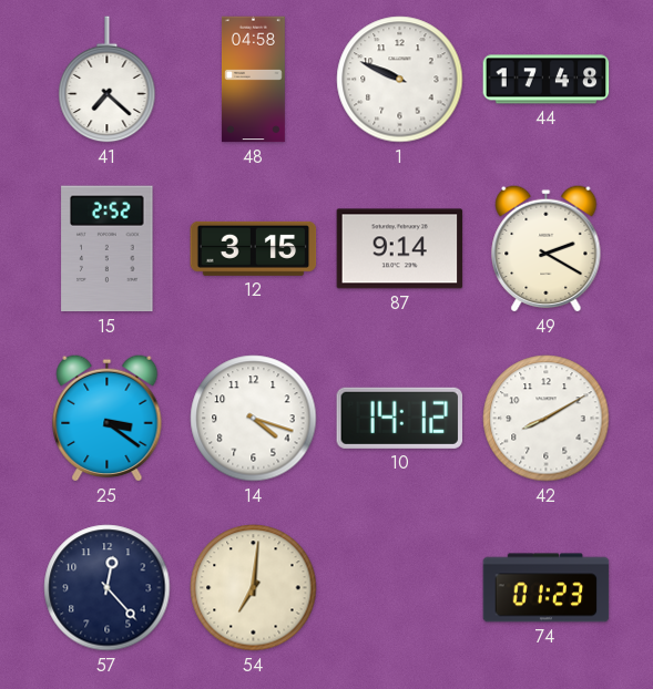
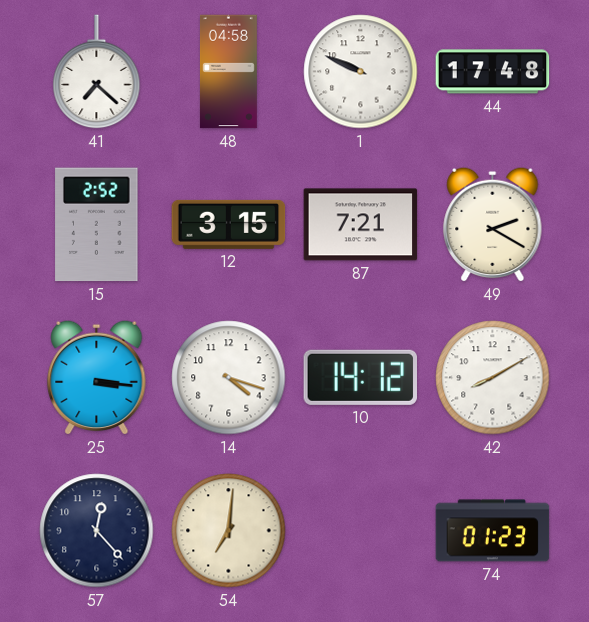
87: 9:14 -> 7:21 (361, 225)
25: 3:21 -> 3:16 (97, 377)
